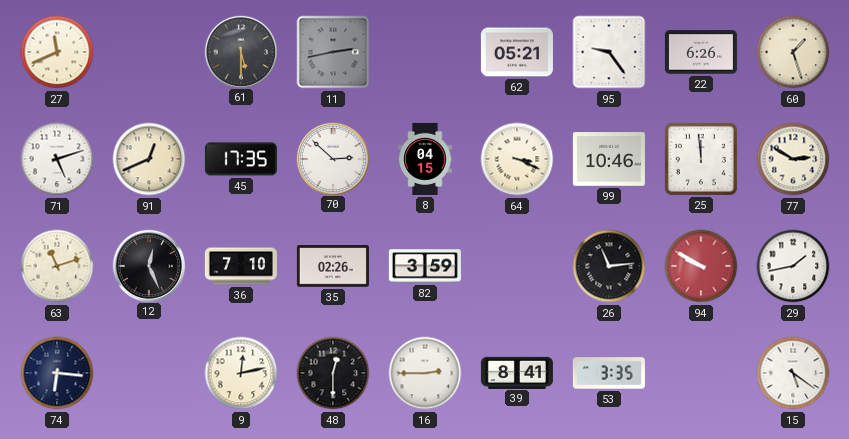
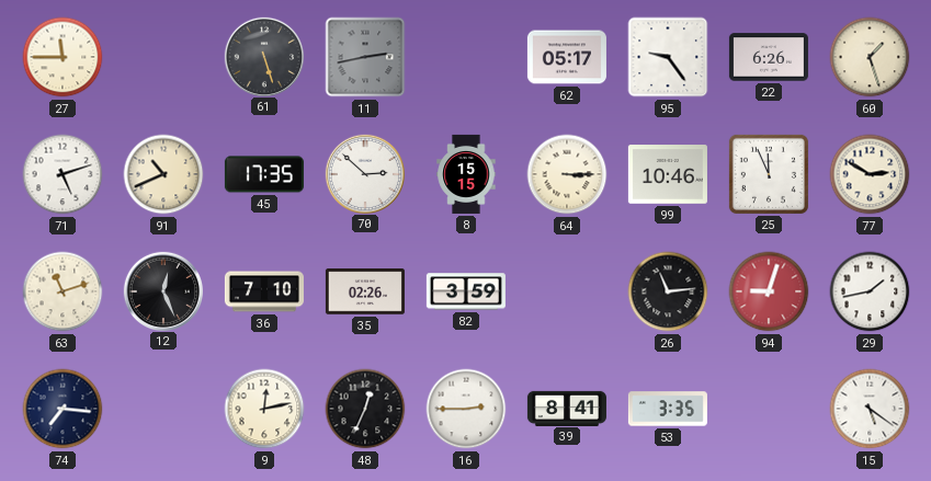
27: 11:41 -> 11:45 (63, 57)
61: 5:30 -> 5:27 (263, 56)
62: 05:21 -> 05:17 (567, 57)
91: 12:41 -> 10:41 (163, 174)
8: 04:15 -> 15:15 (466, 174)
64: 3:19 -> 3:15 (567, 174)
25: 11:59 -> 11:56 (769, 174)
94: 9:50 -> 9:03 (769, 291)
74: 6:16 -> 7:16 (63, 409)
48: 12:30 -> 12:34 (365, 409)
